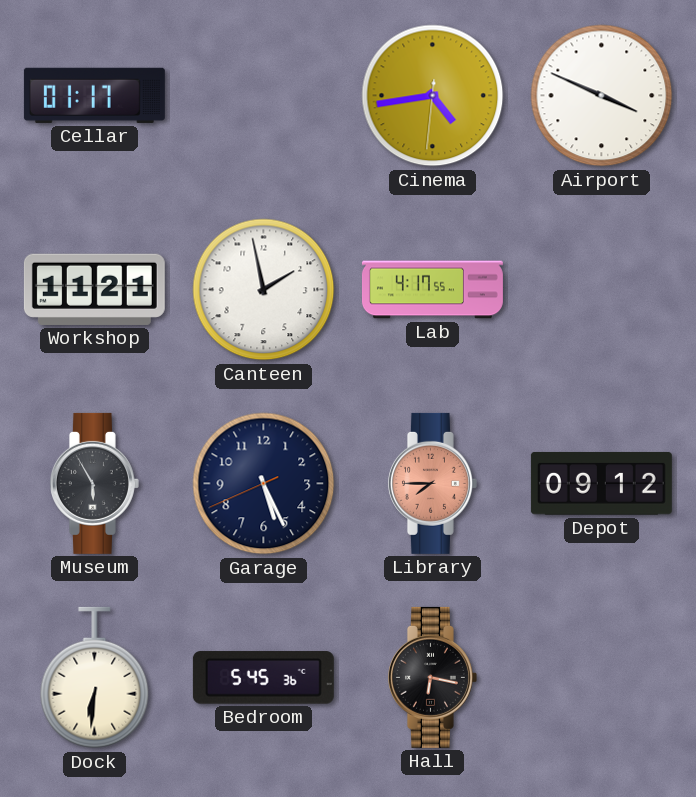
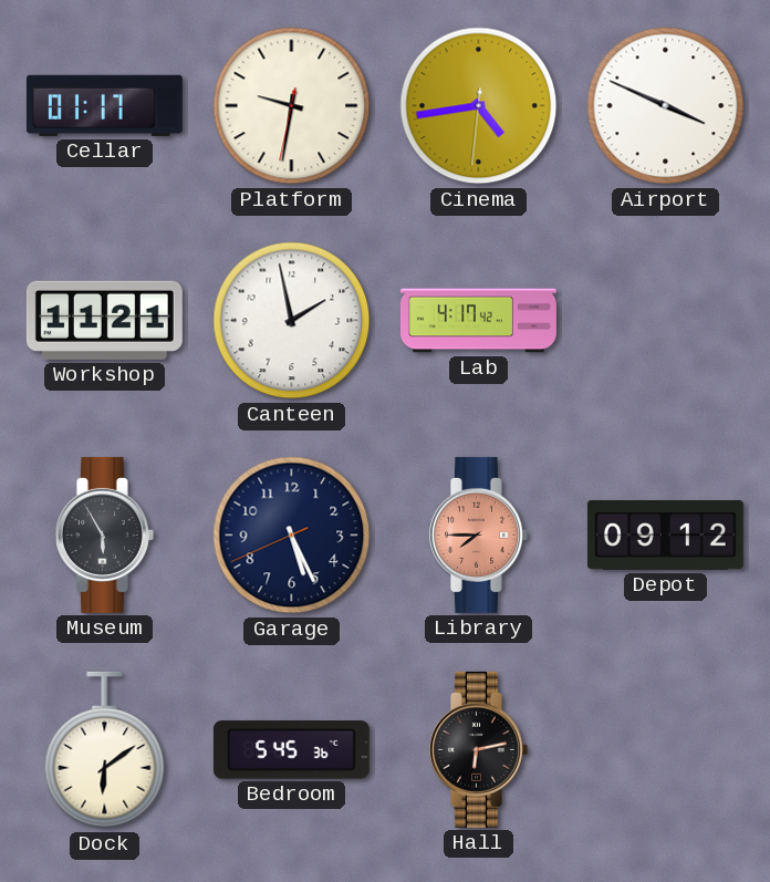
Platform: none -> 9:31 (292, 106)
Lab: 4:17:55 -> 4:17:42 (478, 321)
Dock: 6:31 -> 6:09 (105, 750)
Hall: 6:17 -> 6:13 (478, 749)
